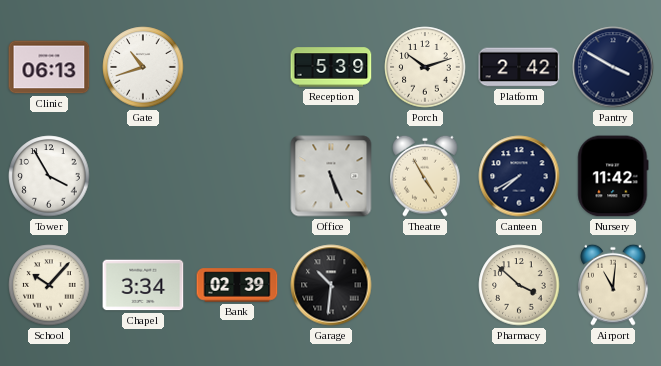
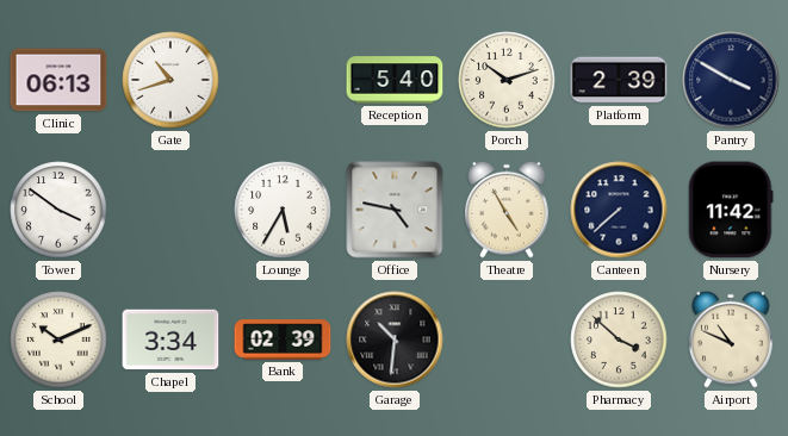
Reception: 5:39 -> 5:40 (395, 80)
Platform: 2:42 -> 2:39 (619, 80)
Tower: 3:55 -> 3:51 (58, 210)
Lounge: none -> 5:35 (283, 210)
Office: 5:26 -> 4:47 (395, 210)
Canteen: 7:40 -> 7:38 (619, 210)
School: 10:07 -> 10:11 (58, 340)
Airport: 11:01 -> 10:49 (731, 340)
